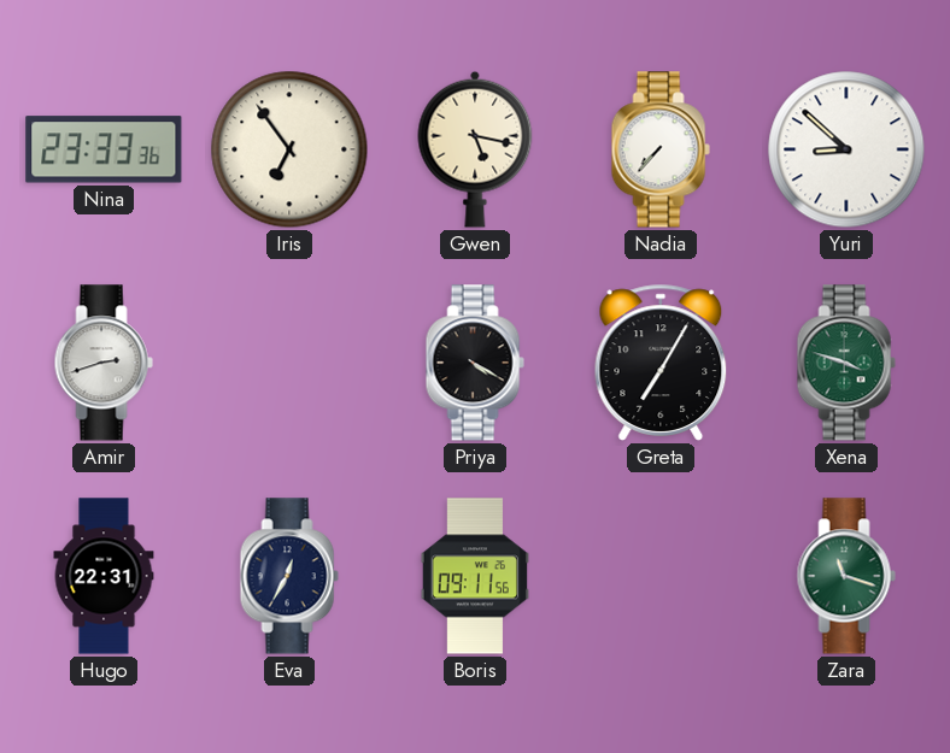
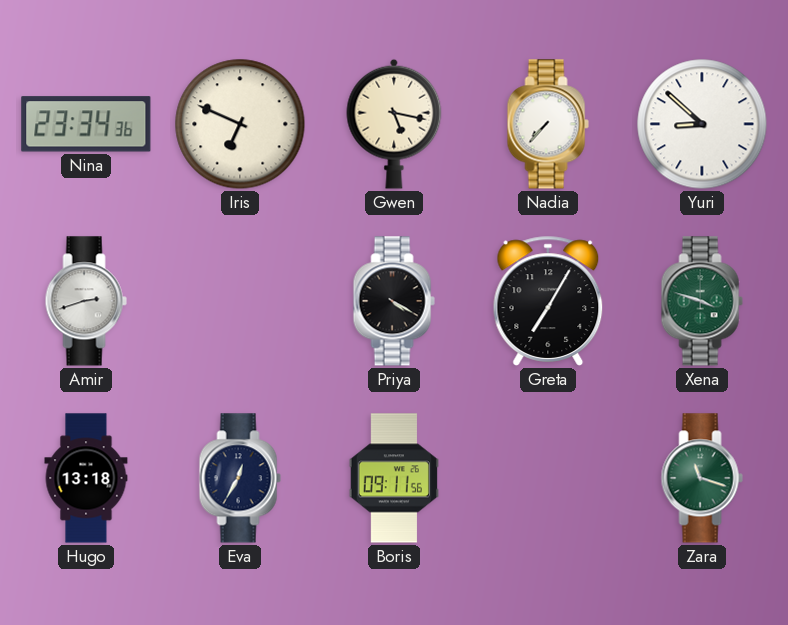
Nina: 23:33 -> 23:34 (86, 124)
Iris: 6:54 -> 6:49 (240, 124)
Hugo: 22:31 -> 13:18 (86, 478)
